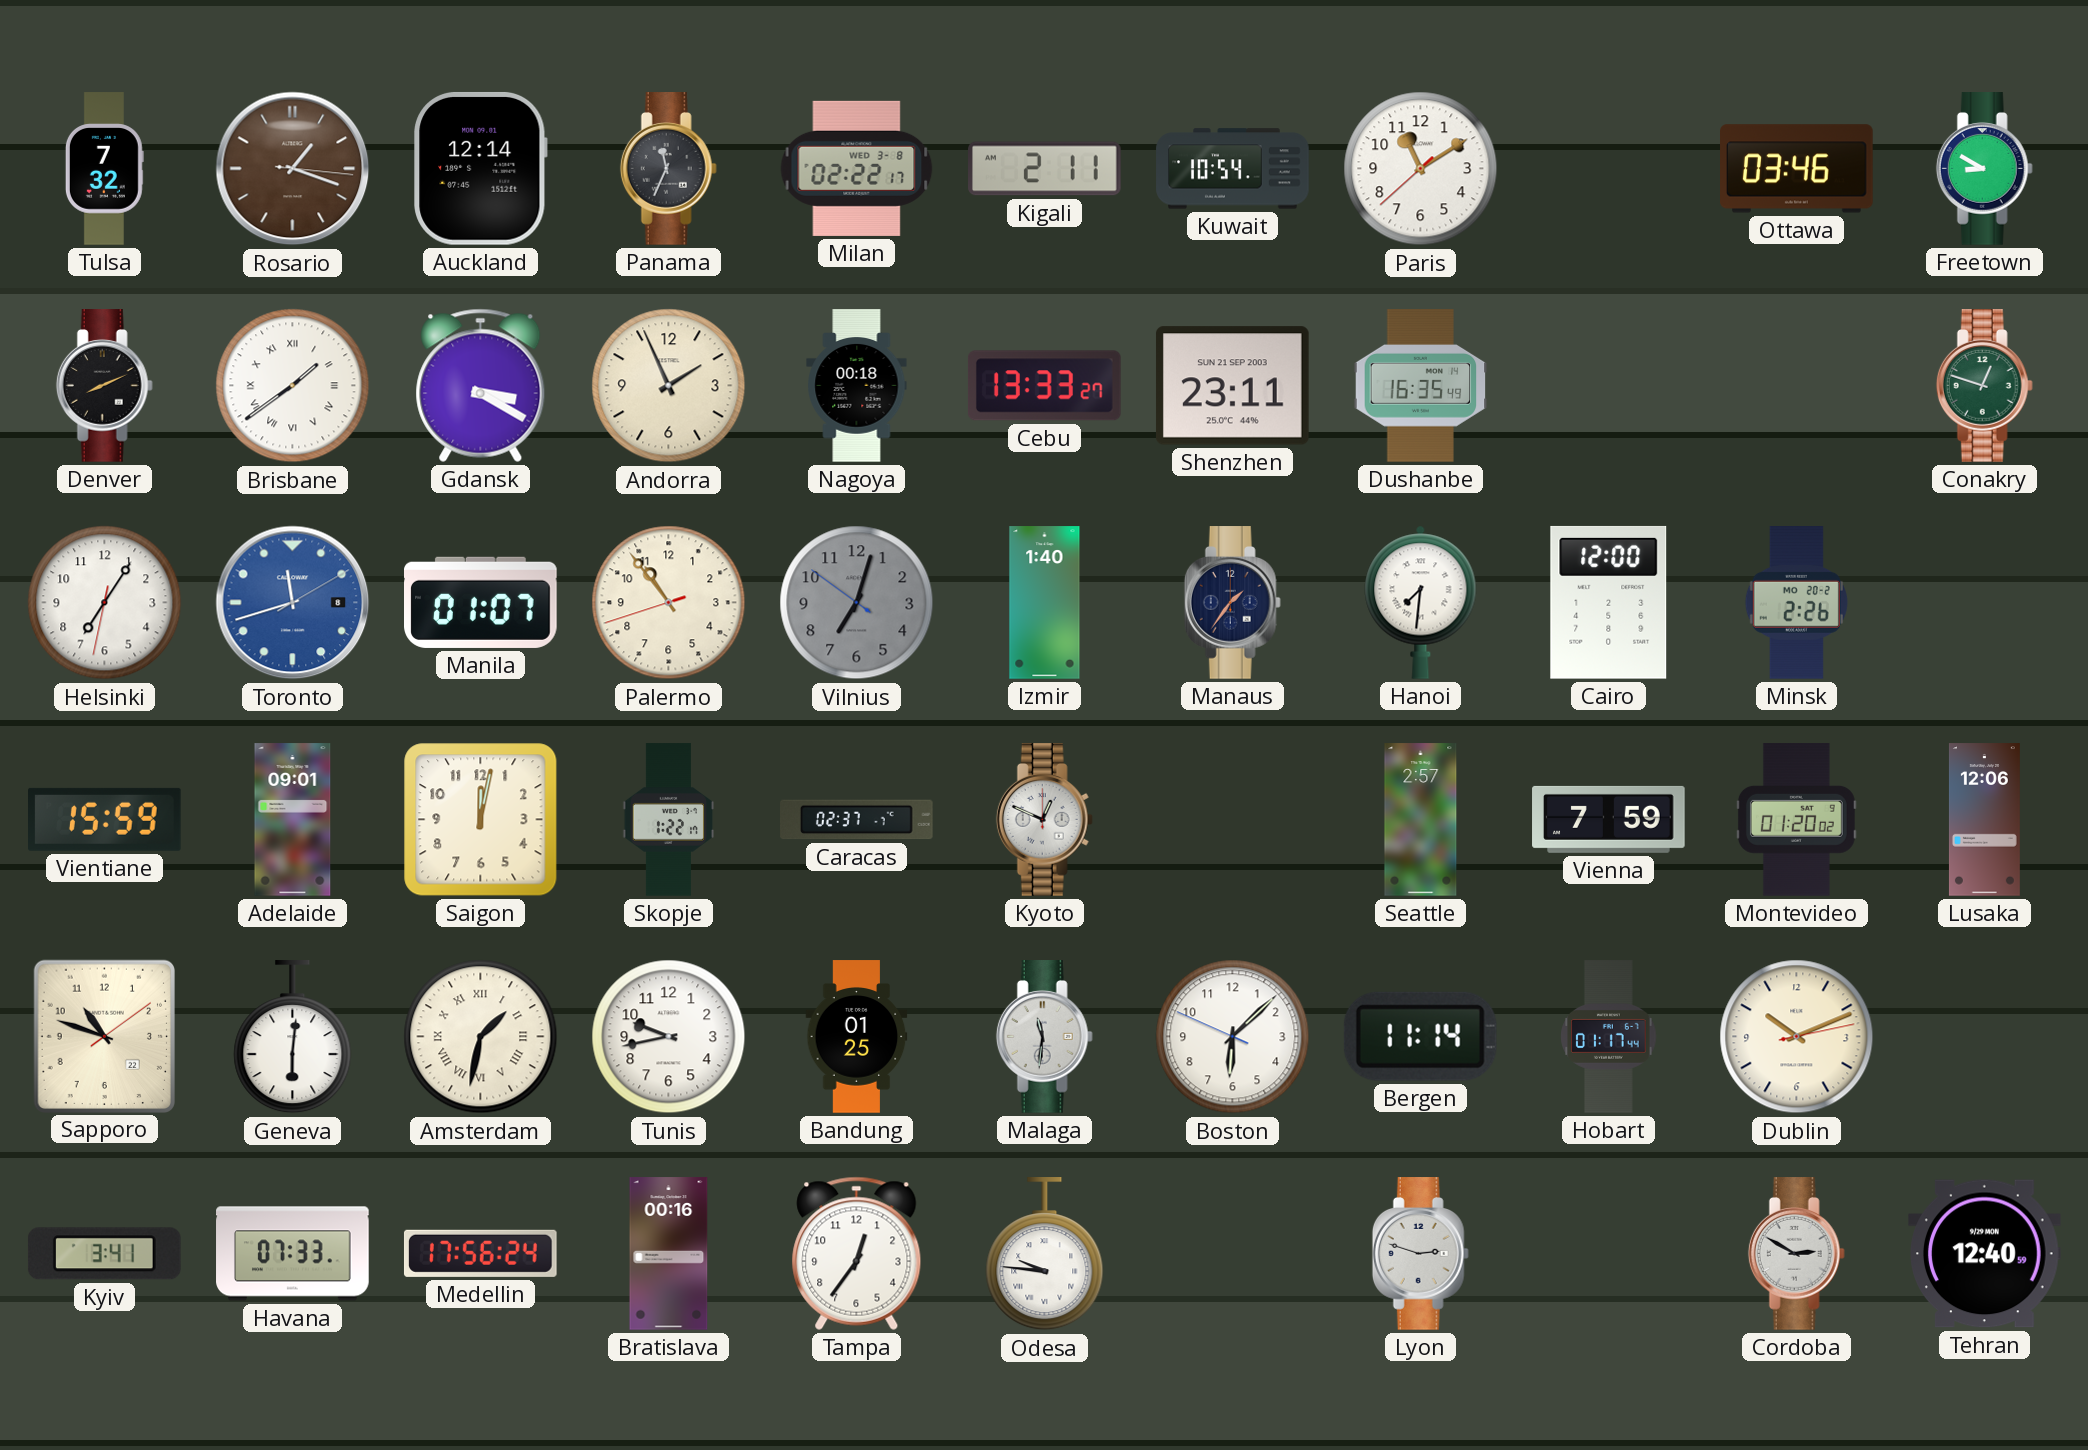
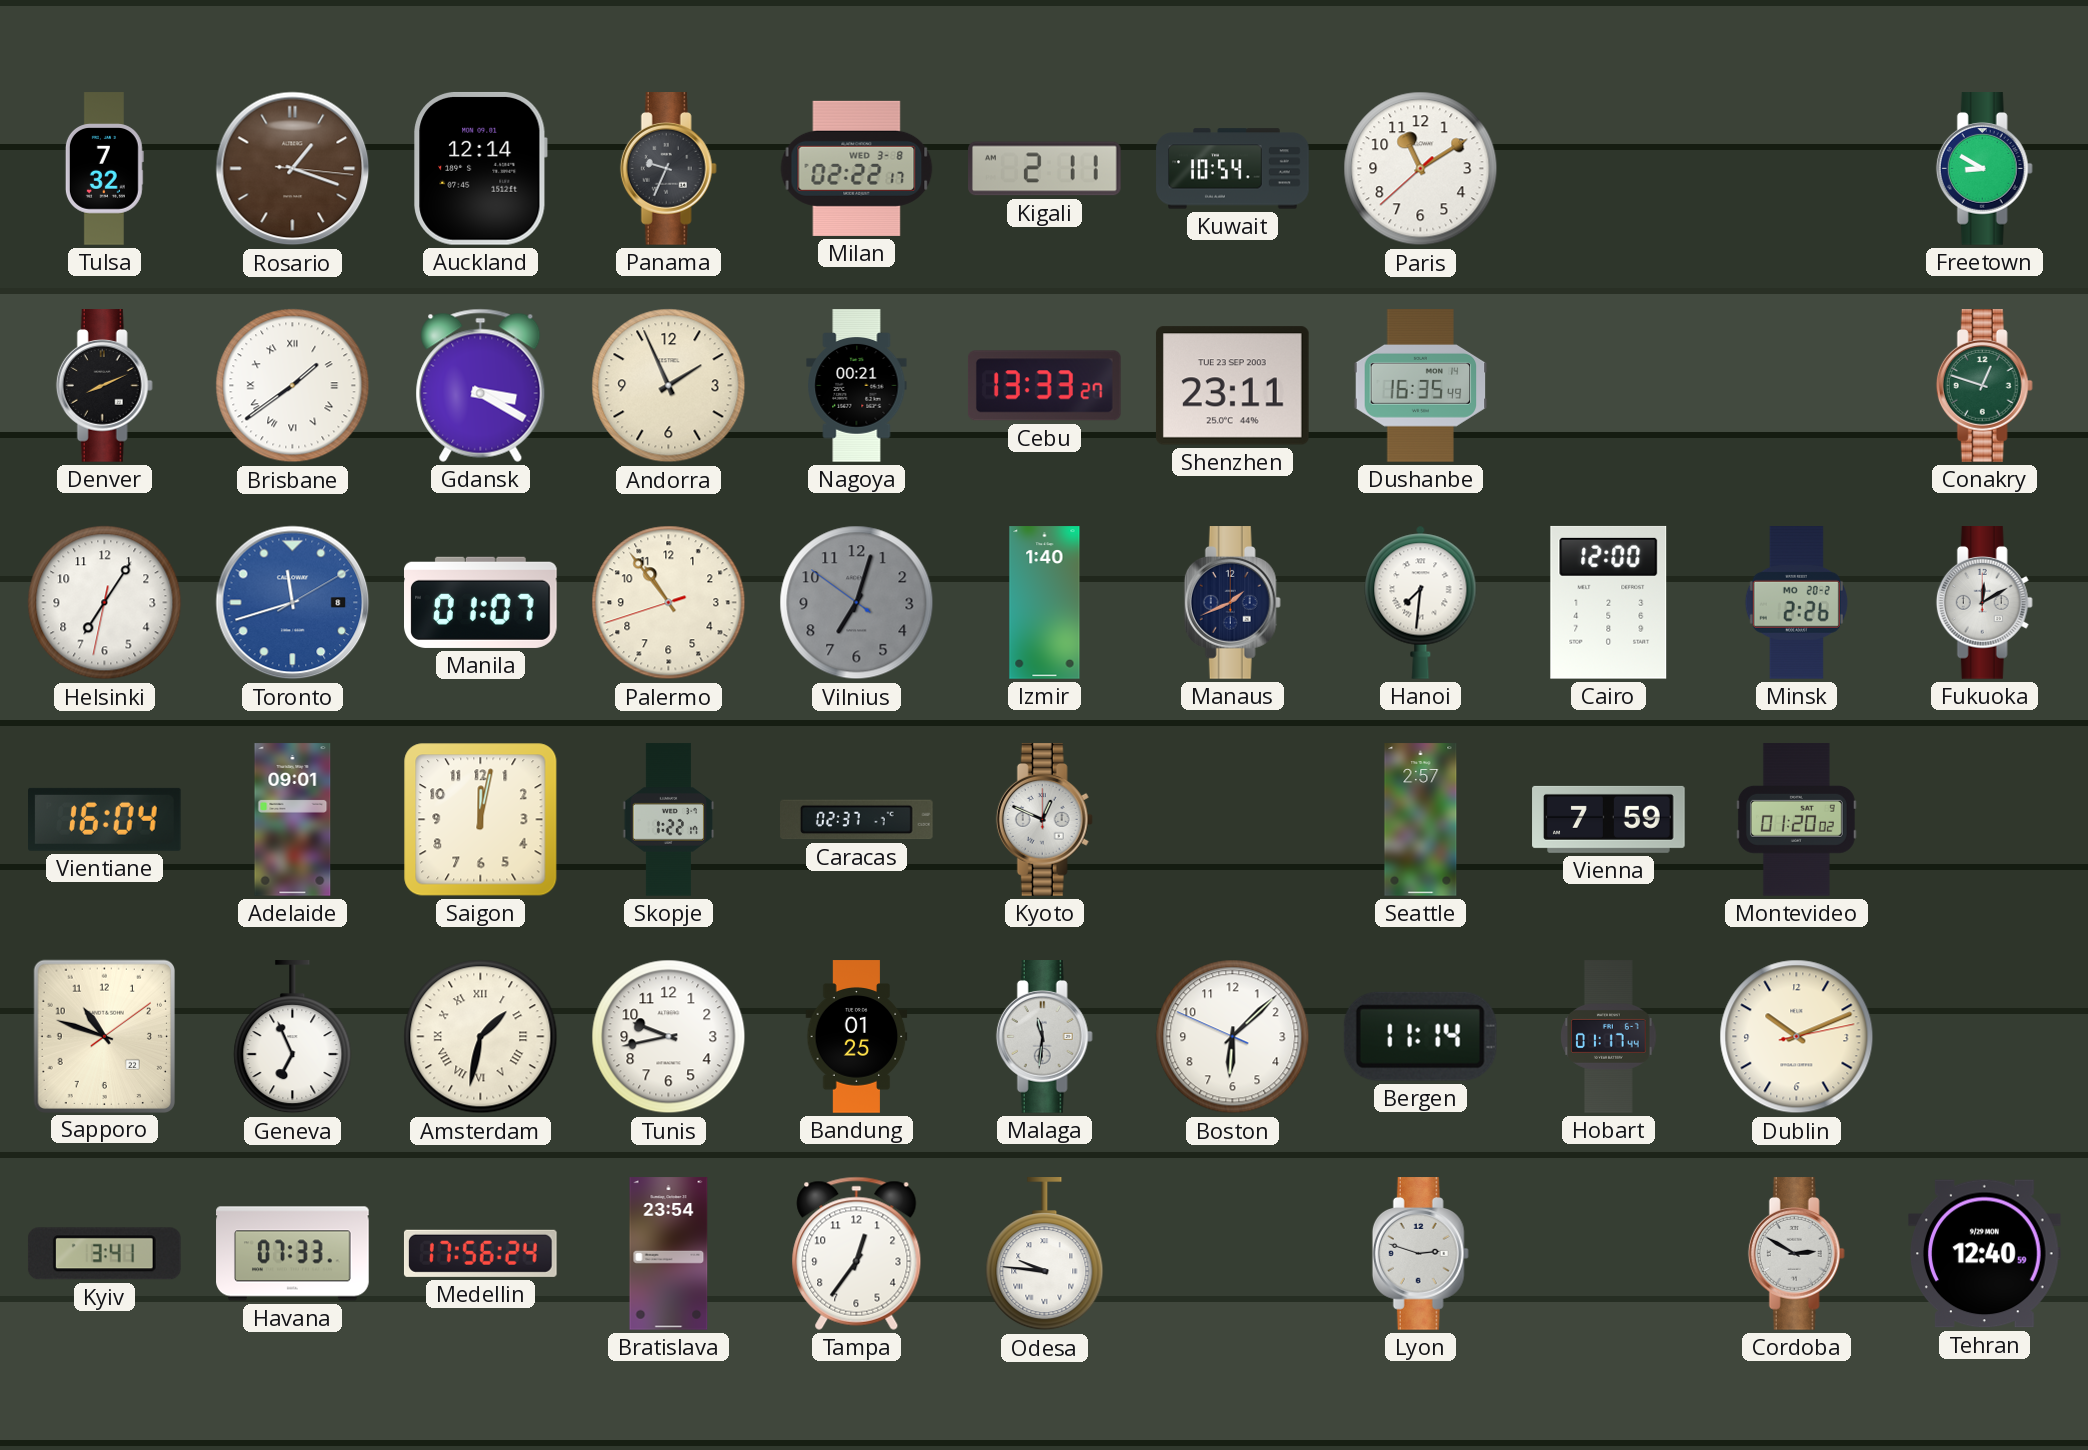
Panama: 11:34 -> 9:34 (668, 169)
Ottawa: 03:46 -> none (1797, 169)
Nagoya: 00:18 -> 00:21 (857, 386)
Shenzhen date: SUN 21 SEP 2003 -> TUE 23 SEP 2003 (1232, 386)
Manaus: 1:36 -> 1:41 (1232, 603)
Fukuoka: none -> 12:10 (1984, 603)
Vientiane: 15:59 -> 16:04 (105, 819)
Lusaka: 12:06 -> none (1984, 820)
Geneva: 6:01 -> 6:56 (293, 1037)
Bratislava: 00:16 -> 23:54 (669, 1254)
